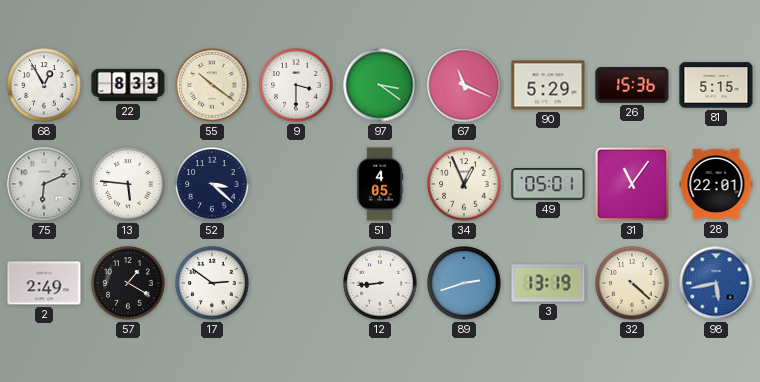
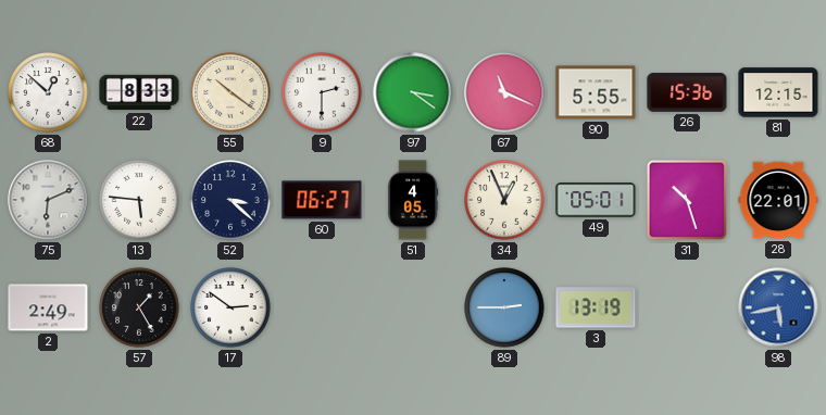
68: 12:55 -> 12:52 (48, 92)
9: 3:30 -> 2:30 (322, 92)
90: 5:29 -> 5:55 (596, 92)
81: 5:15 -> 12:15 (778, 92)
60: none -> 06:27 (322, 200)
31: 11:06 -> 10:27 (687, 200)
57: 1:20 -> 1:25 (139, 307)
12: 8:44 -> none (380, 283)
89: 2:42 -> 2:45 (504, 307)
32: 4:22 -> none (632, 283)
